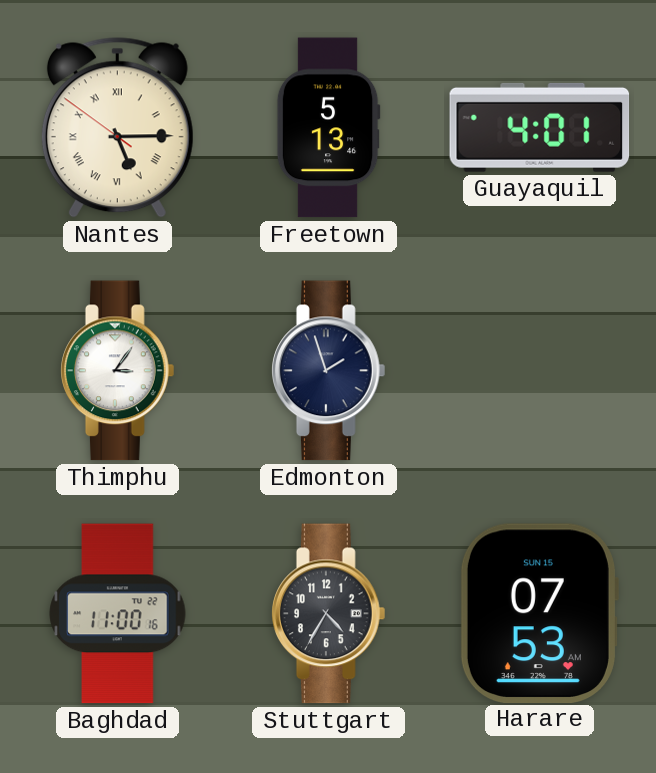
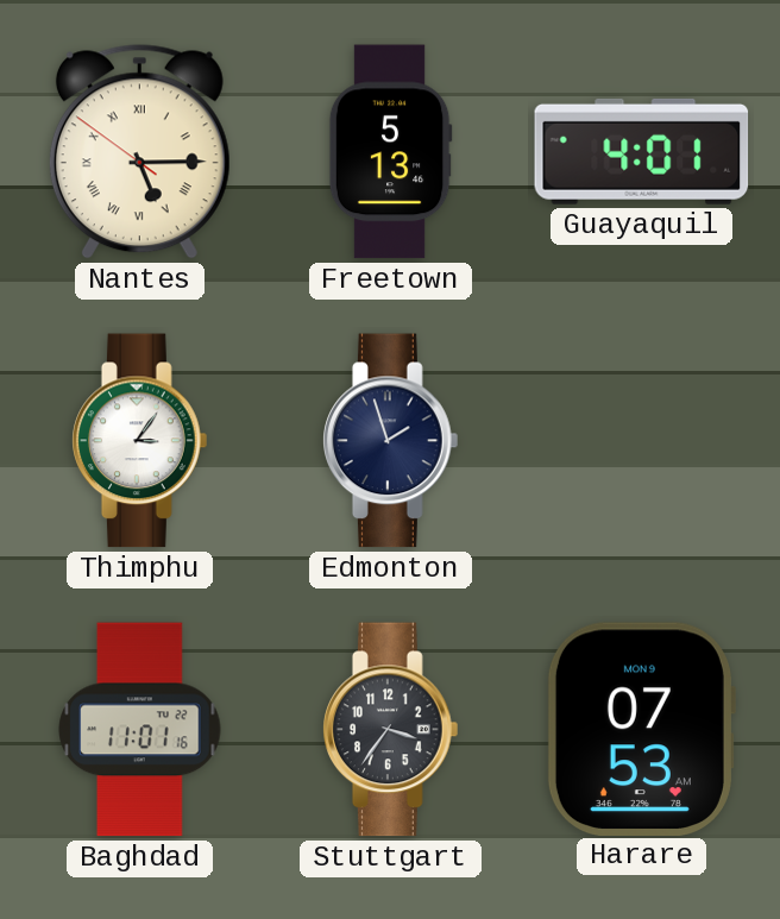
Baghdad: 11:00 -> 11:01 (140, 730)
Stuttgart: 4:35 -> 3:36 (391, 730)
Harare date: SUN 15 -> MON 9 (641, 729)
